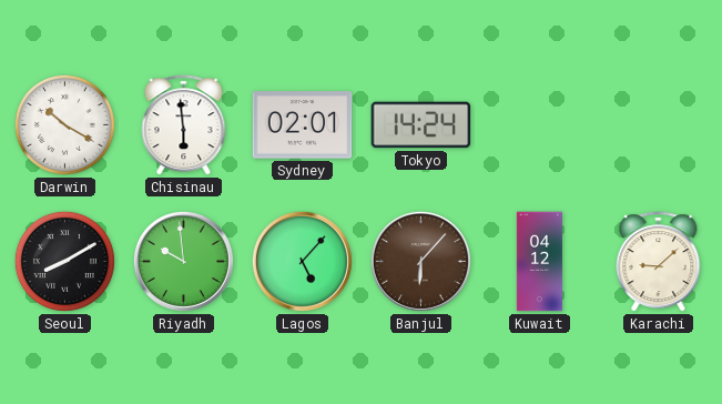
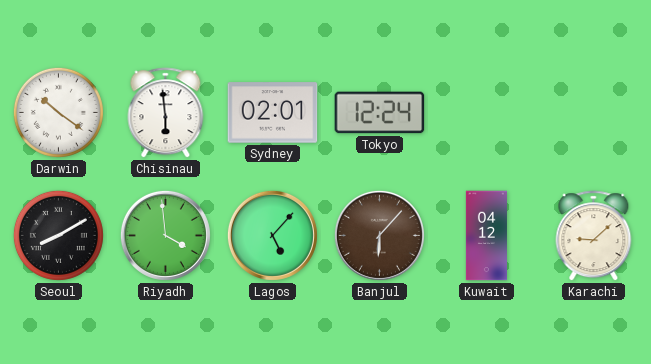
Darwin: 10:20 -> 10:21 (58, 112)
Tokyo: 14:24 -> 12:24 (380, 113)
Riyadh: 9:59 -> 3:59 (165, 235)
